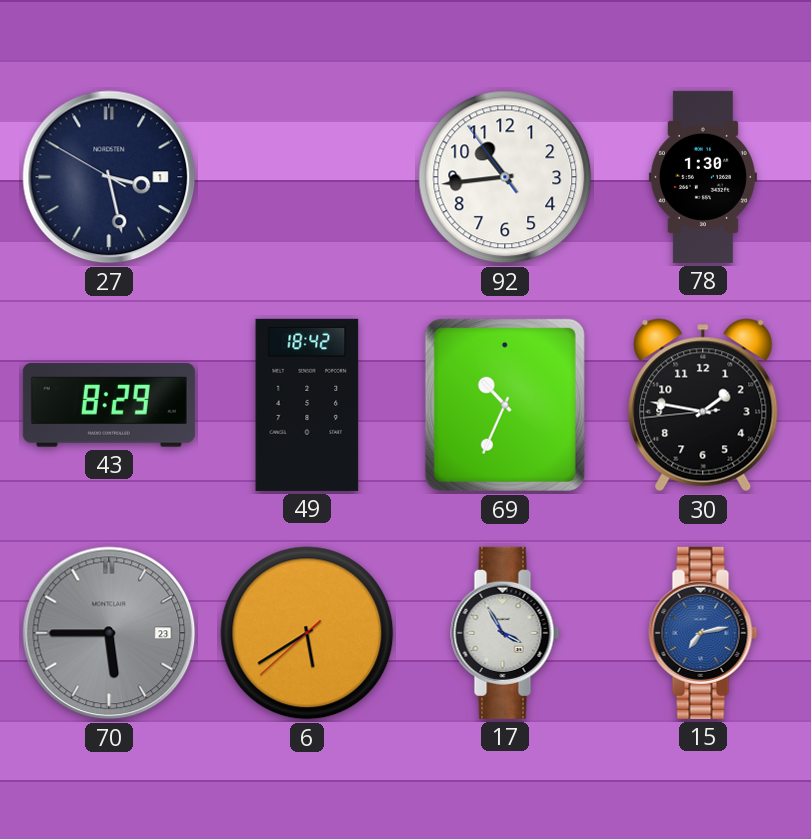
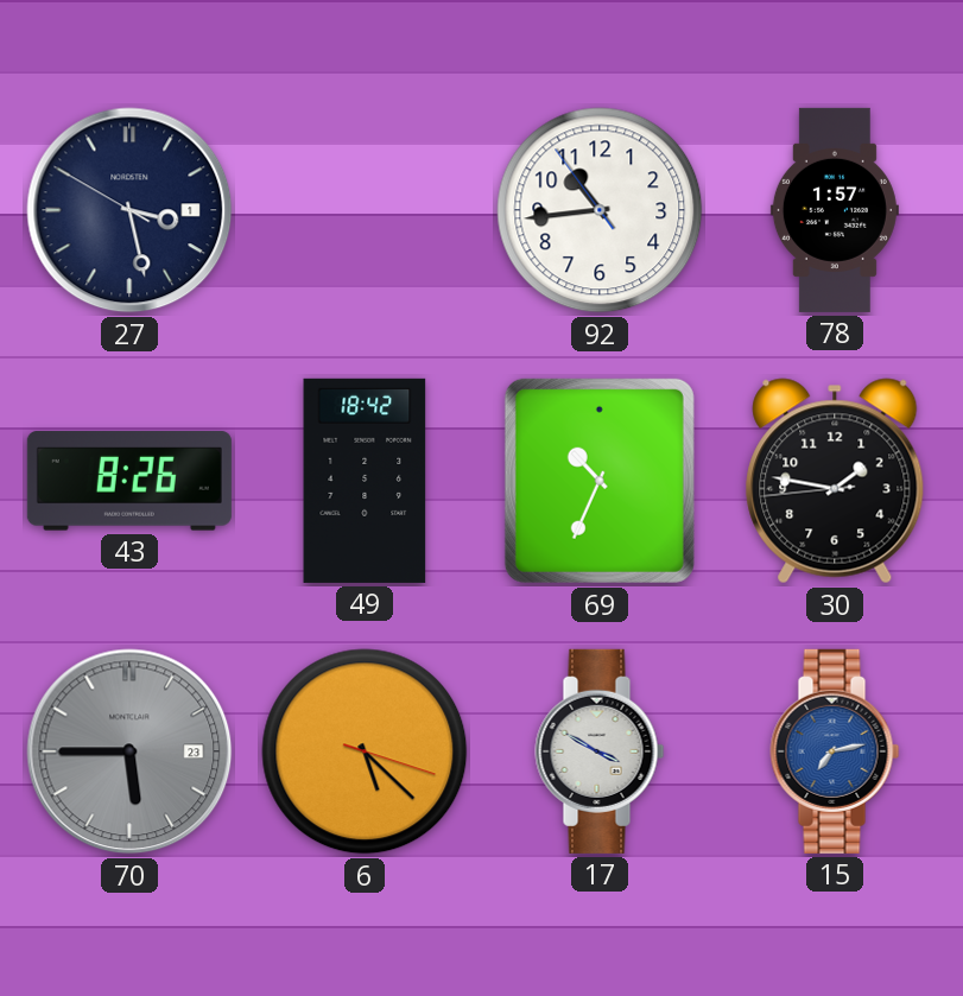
78: 1:30 -> 1:57 (835, 210)
43: 8:29 -> 8:26 (129, 481)
6: 5:39 -> 5:22 (365, 751)
17: 3:55 -> 3:50 (600, 751)
